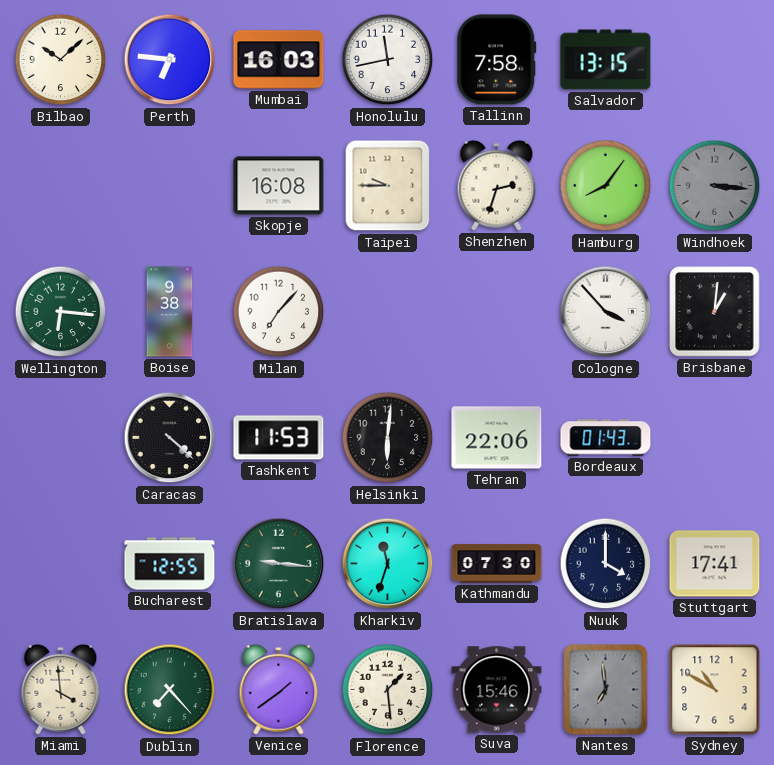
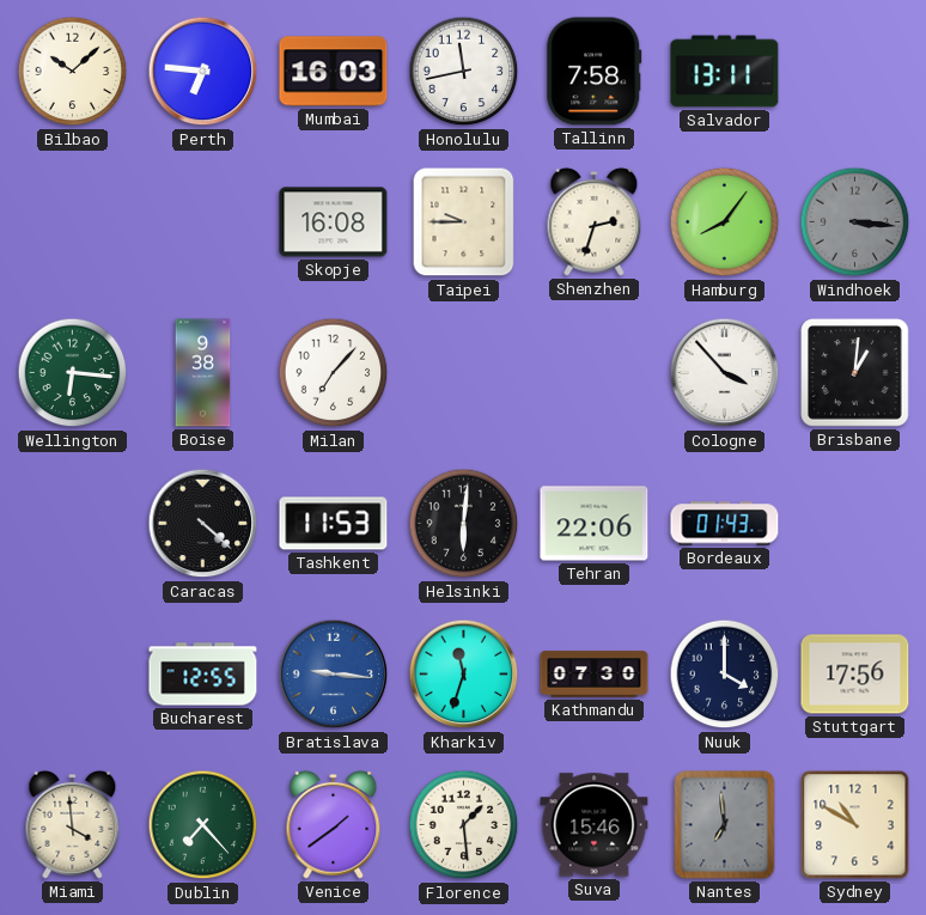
Salvador: 13:15 -> 13:11 (725, 72)
Bratislava dial: green -> blue (334, 675)
Stuttgart: 17:41 -> 17:56 (855, 675)
